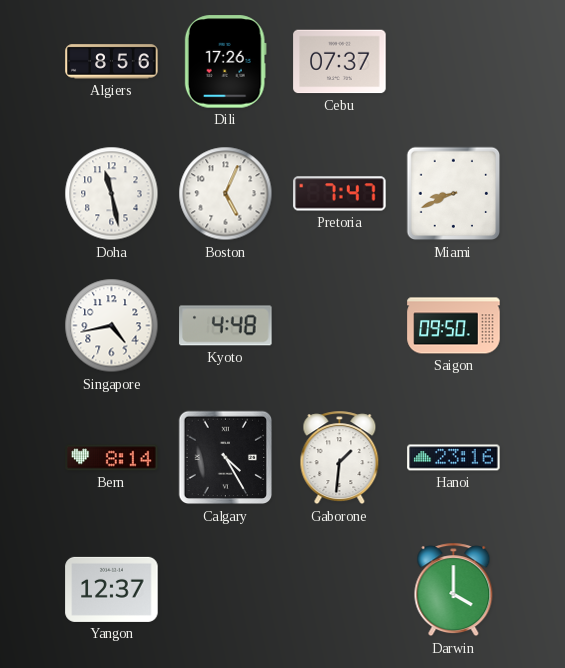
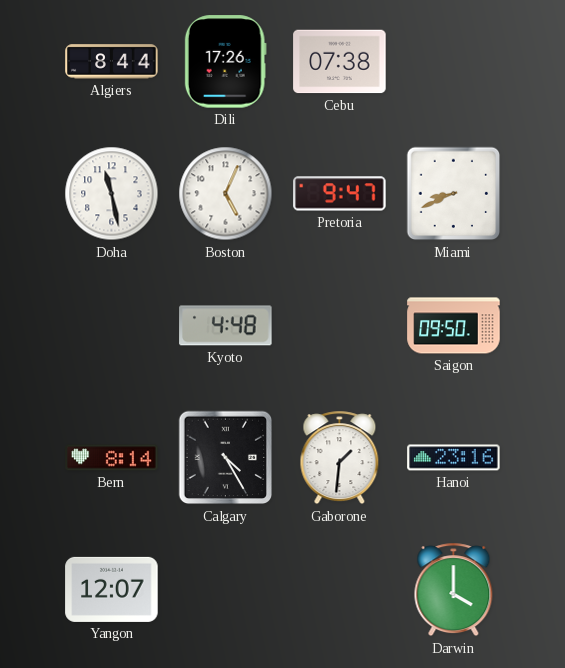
Algiers: 8:56 -> 8:44 (112, 62)
Cebu: 07:37 -> 07:38 (340, 62)
Pretoria: 7:47 -> 9:47 (340, 194)
Singapore: 4:43 -> none (112, 326)
Yangon: 12:37 -> 12:07 (112, 589)
